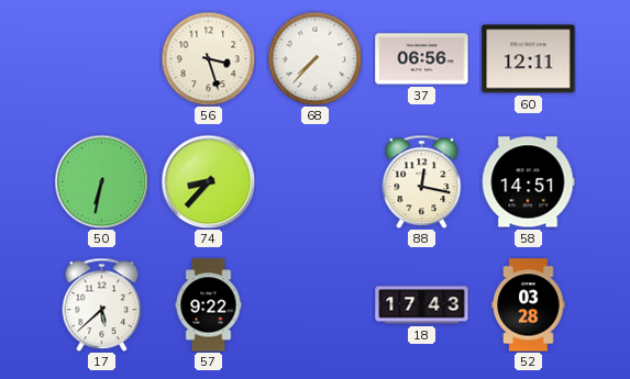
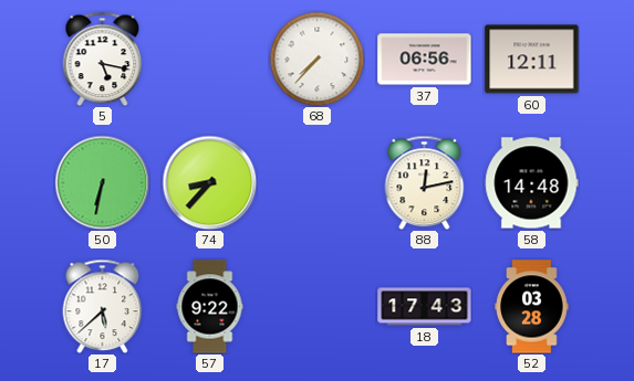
5: none -> 5:17 (103, 59)
56: 3:27 -> none (208, 58)
88: 12:17 -> 12:13 (425, 182)
58: 14:51 -> 14:48 (531, 183)
